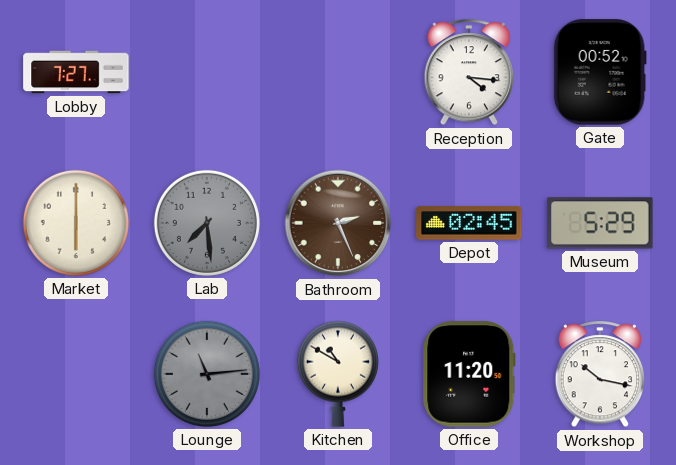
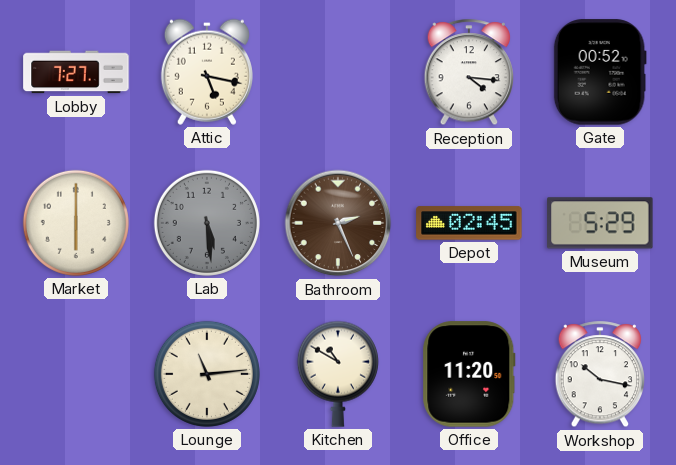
Attic: none -> 5:17 (207, 72)
Lab: 7:29 -> 5:29 (207, 223)
Lounge dial: grey -> cream (207, 374)
